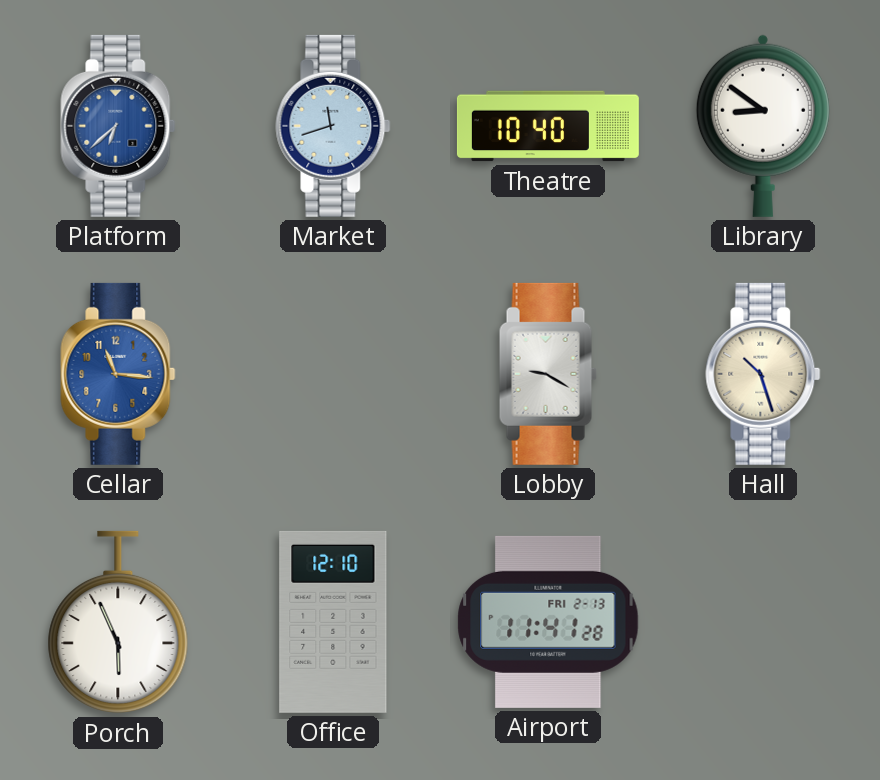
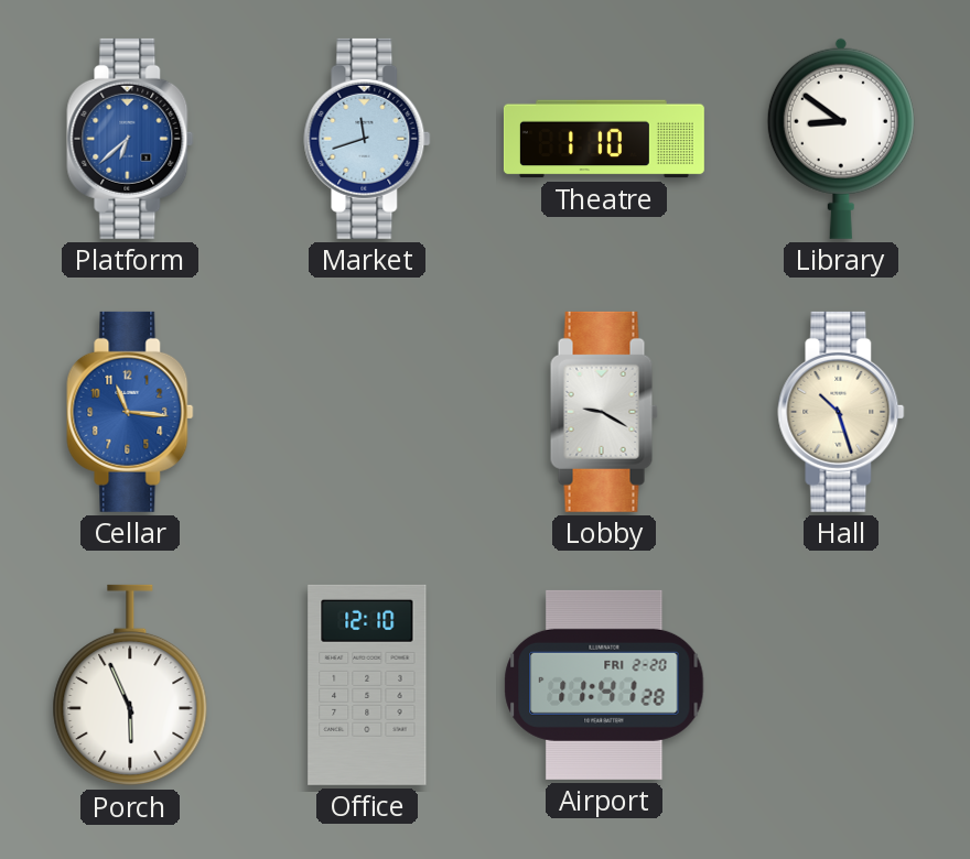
Theatre: 10:40 -> 1:10 (604, 139)
Airport date: FRI 2-13 -> FRI 2-20 (604, 685)
